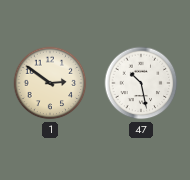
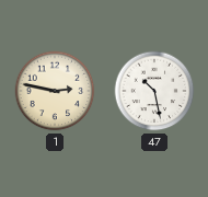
1: 2:51 -> 2:47 (55, 91)
